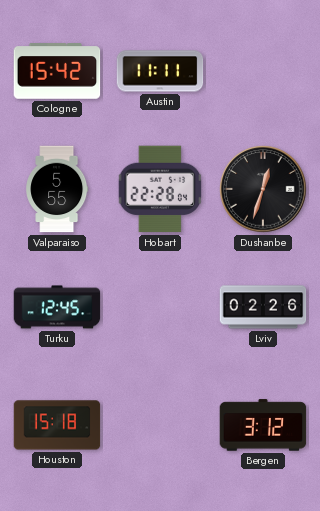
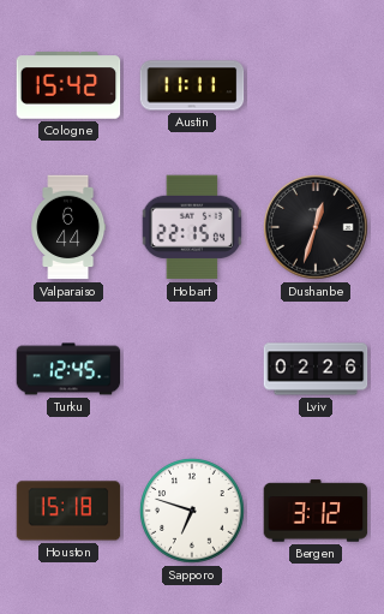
Valparaiso: 5:55 -> 6:44 (68, 227)
Hobart: 22:28 -> 22:15 (192, 227)
Sapporo: none -> 6:48 (192, 511)
